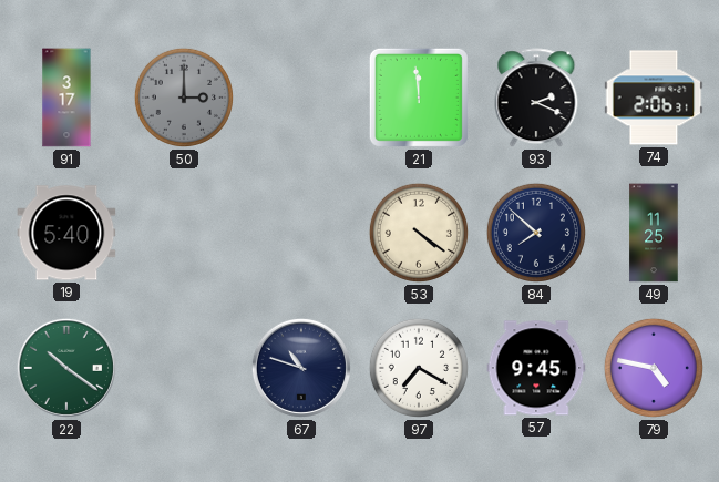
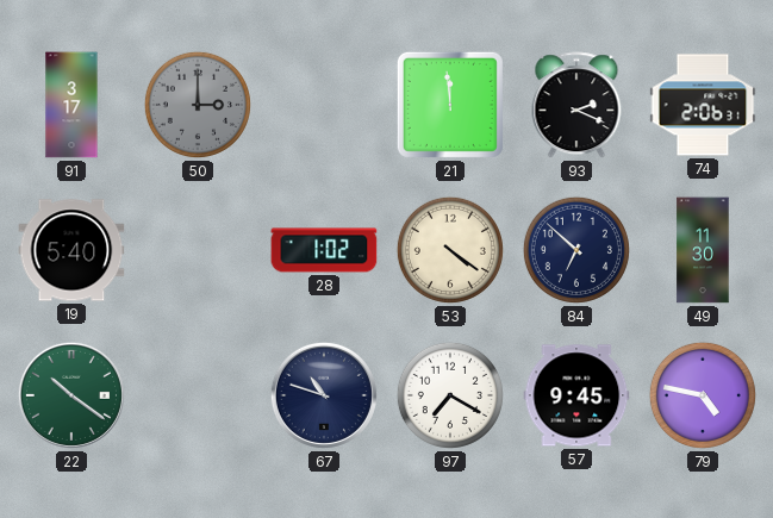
28: none -> 1:02 (324, 250)
84: 7:52 -> 6:52 (576, 250)
49: 11:25 -> 11:30 (703, 250)
